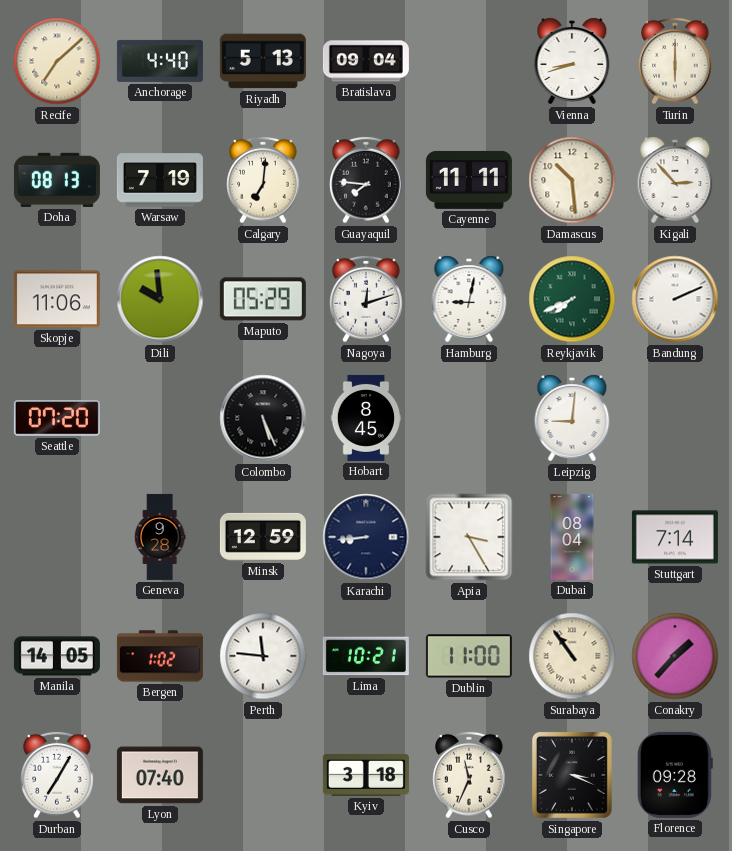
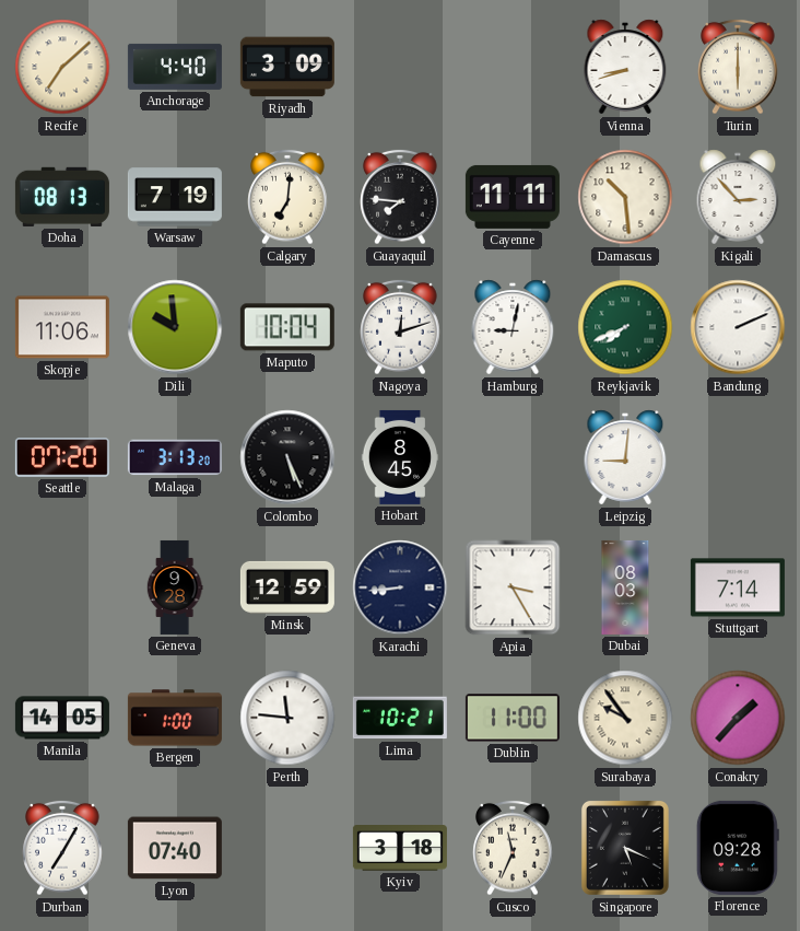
Riyadh: 5:13 -> 3:09 (287, 67)
Bratislava: 09:04 -> none (366, 61)
Maputo: 05:29 -> 10:04 (287, 327)
Malaga: none -> 3:13 (175, 457)
Dubai: 08:04 -> 08:03 (625, 587)
Bergen: 1:02 -> 1:00 (175, 718)
Surabaya: 10:54 -> 9:54 (625, 718)
Singapore: 3:19 -> 5:19 (625, 848)
